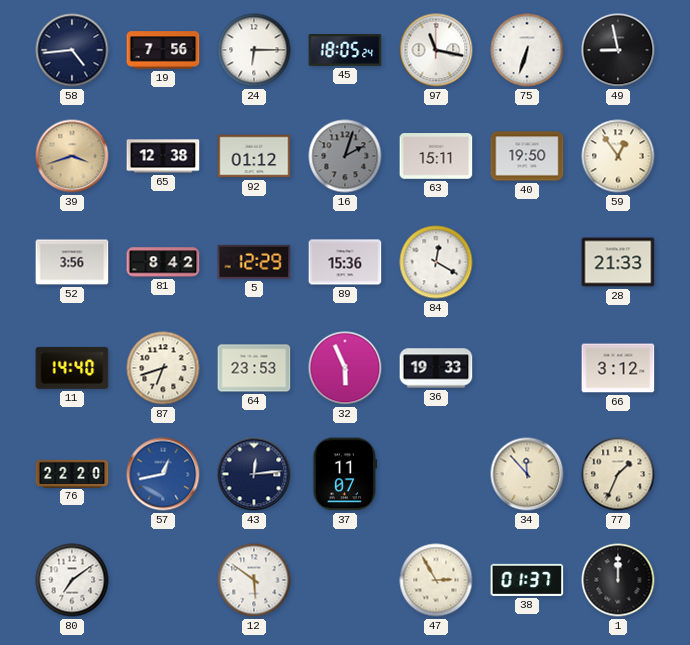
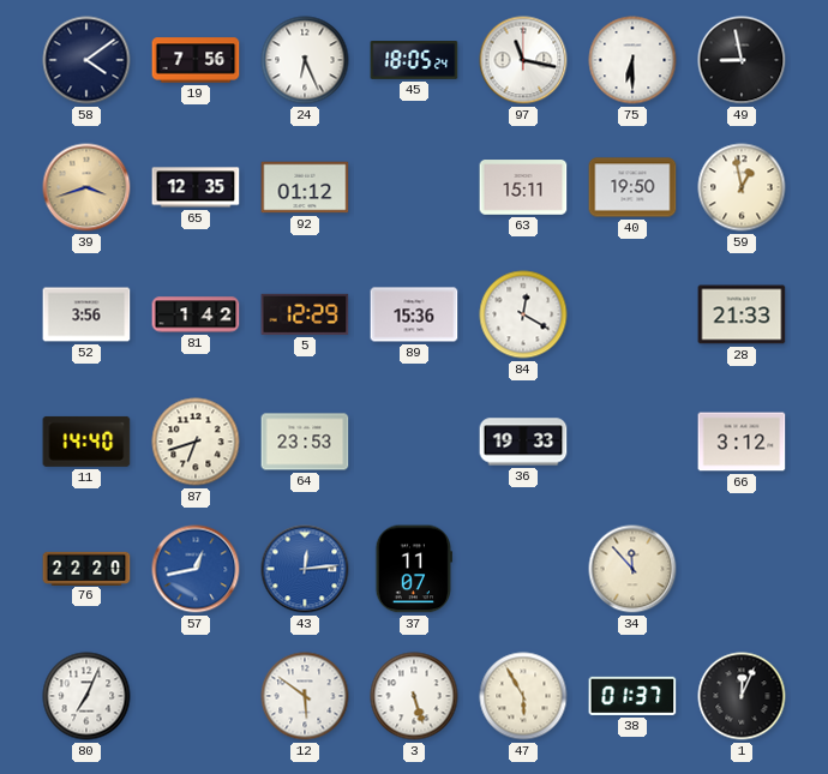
58: 4:44 -> 4:09 (86, 60)
24: 6:15 -> 6:26 (305, 60)
75: 6:33 -> 6:30 (632, 60)
65: 12:38 -> 12:35 (196, 187)
16: 2:03 -> none (345, 156)
59: 12:54 -> 12:58 (742, 187)
81: 8:42 -> 1:42 (196, 314)
32: 5:56 -> none (345, 368)
43 dial: navy -> blue (305, 569)
77: 1:34 -> none (618, 474)
80: 7:09 -> 7:04 (86, 696)
3: none -> 5:27 (414, 696)
47: 2:55 -> 5:55 (523, 696)
1: 12:00 -> 12:04 (742, 696)
